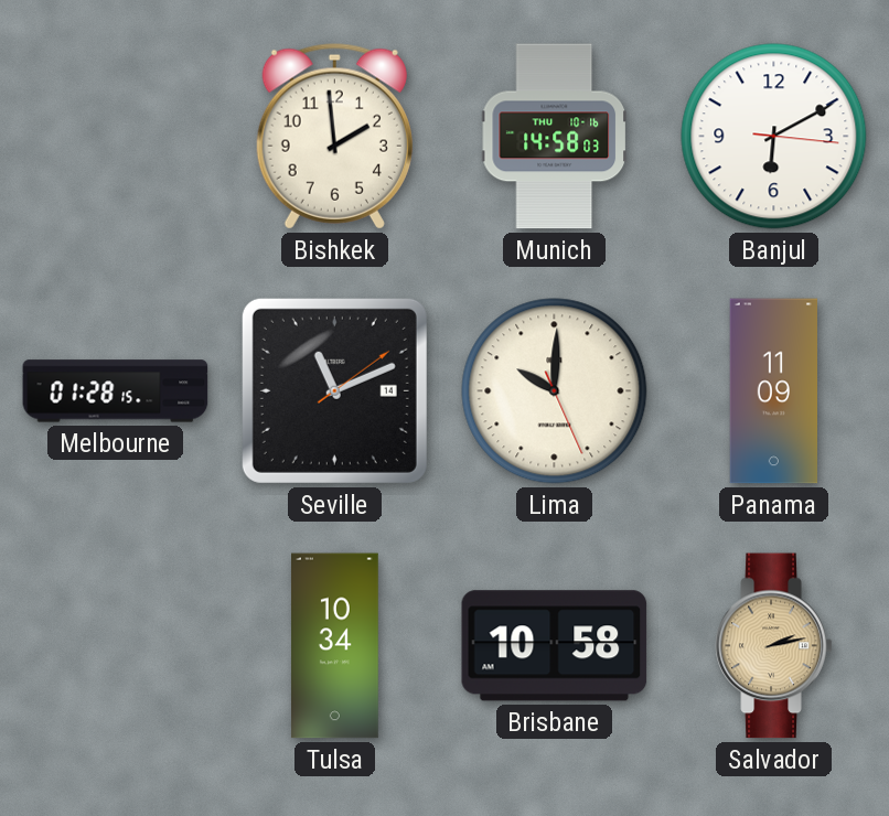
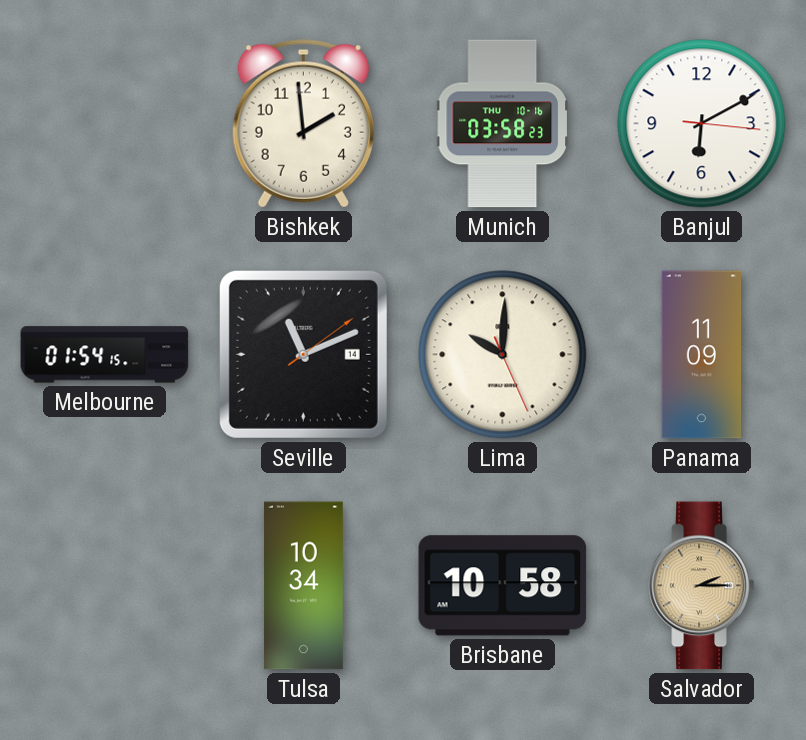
Munich: 14:58 -> 03:58 (502, 124)
Melbourne: 01:28 -> 01:54 (105, 355)
Salvador: 2:13 -> 2:15 (702, 586)
